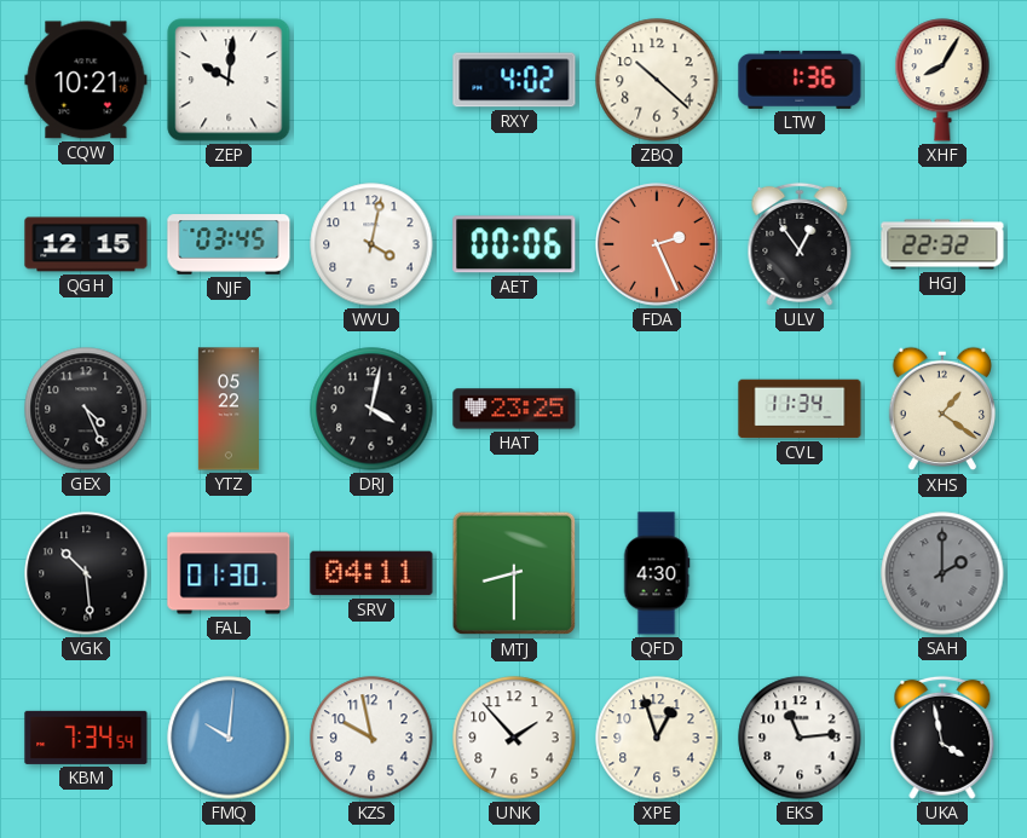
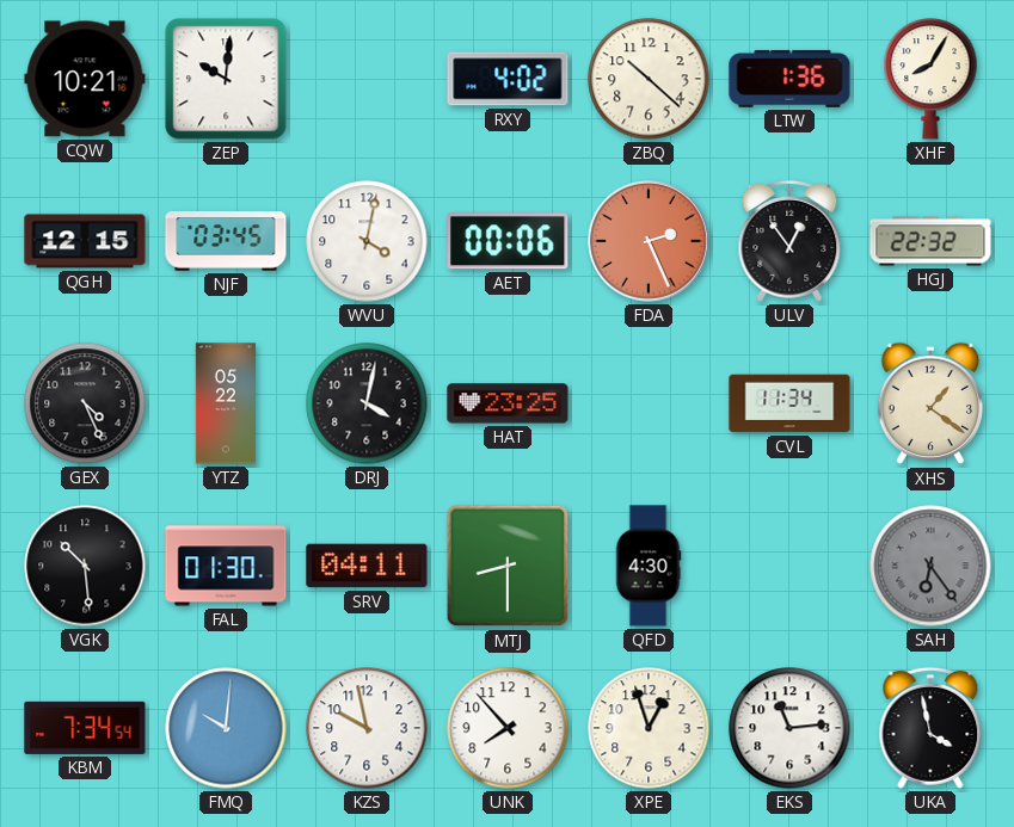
SAH: 2:00 -> 6:24 (930, 566)
UNK: 1:53 -> 7:53 (508, 728)
